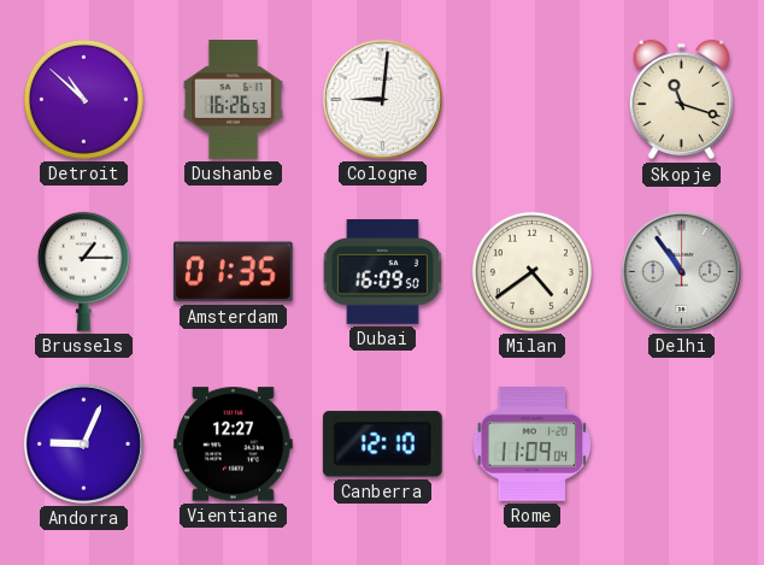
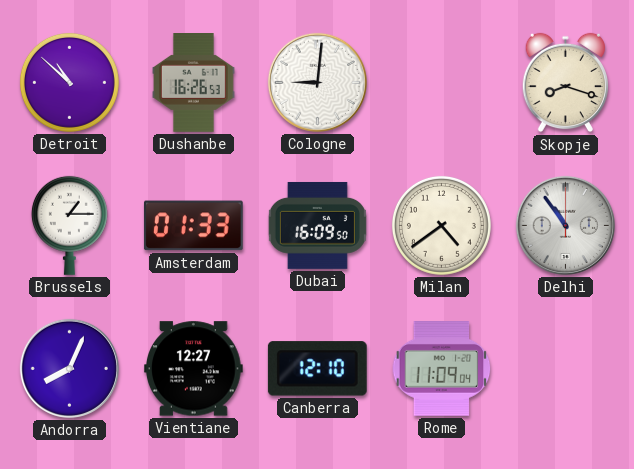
Skopje: 11:18 -> 8:18 (565, 83)
Amsterdam: 01:35 -> 01:33 (193, 226)
Andorra: 9:04 -> 8:04 (69, 368)
